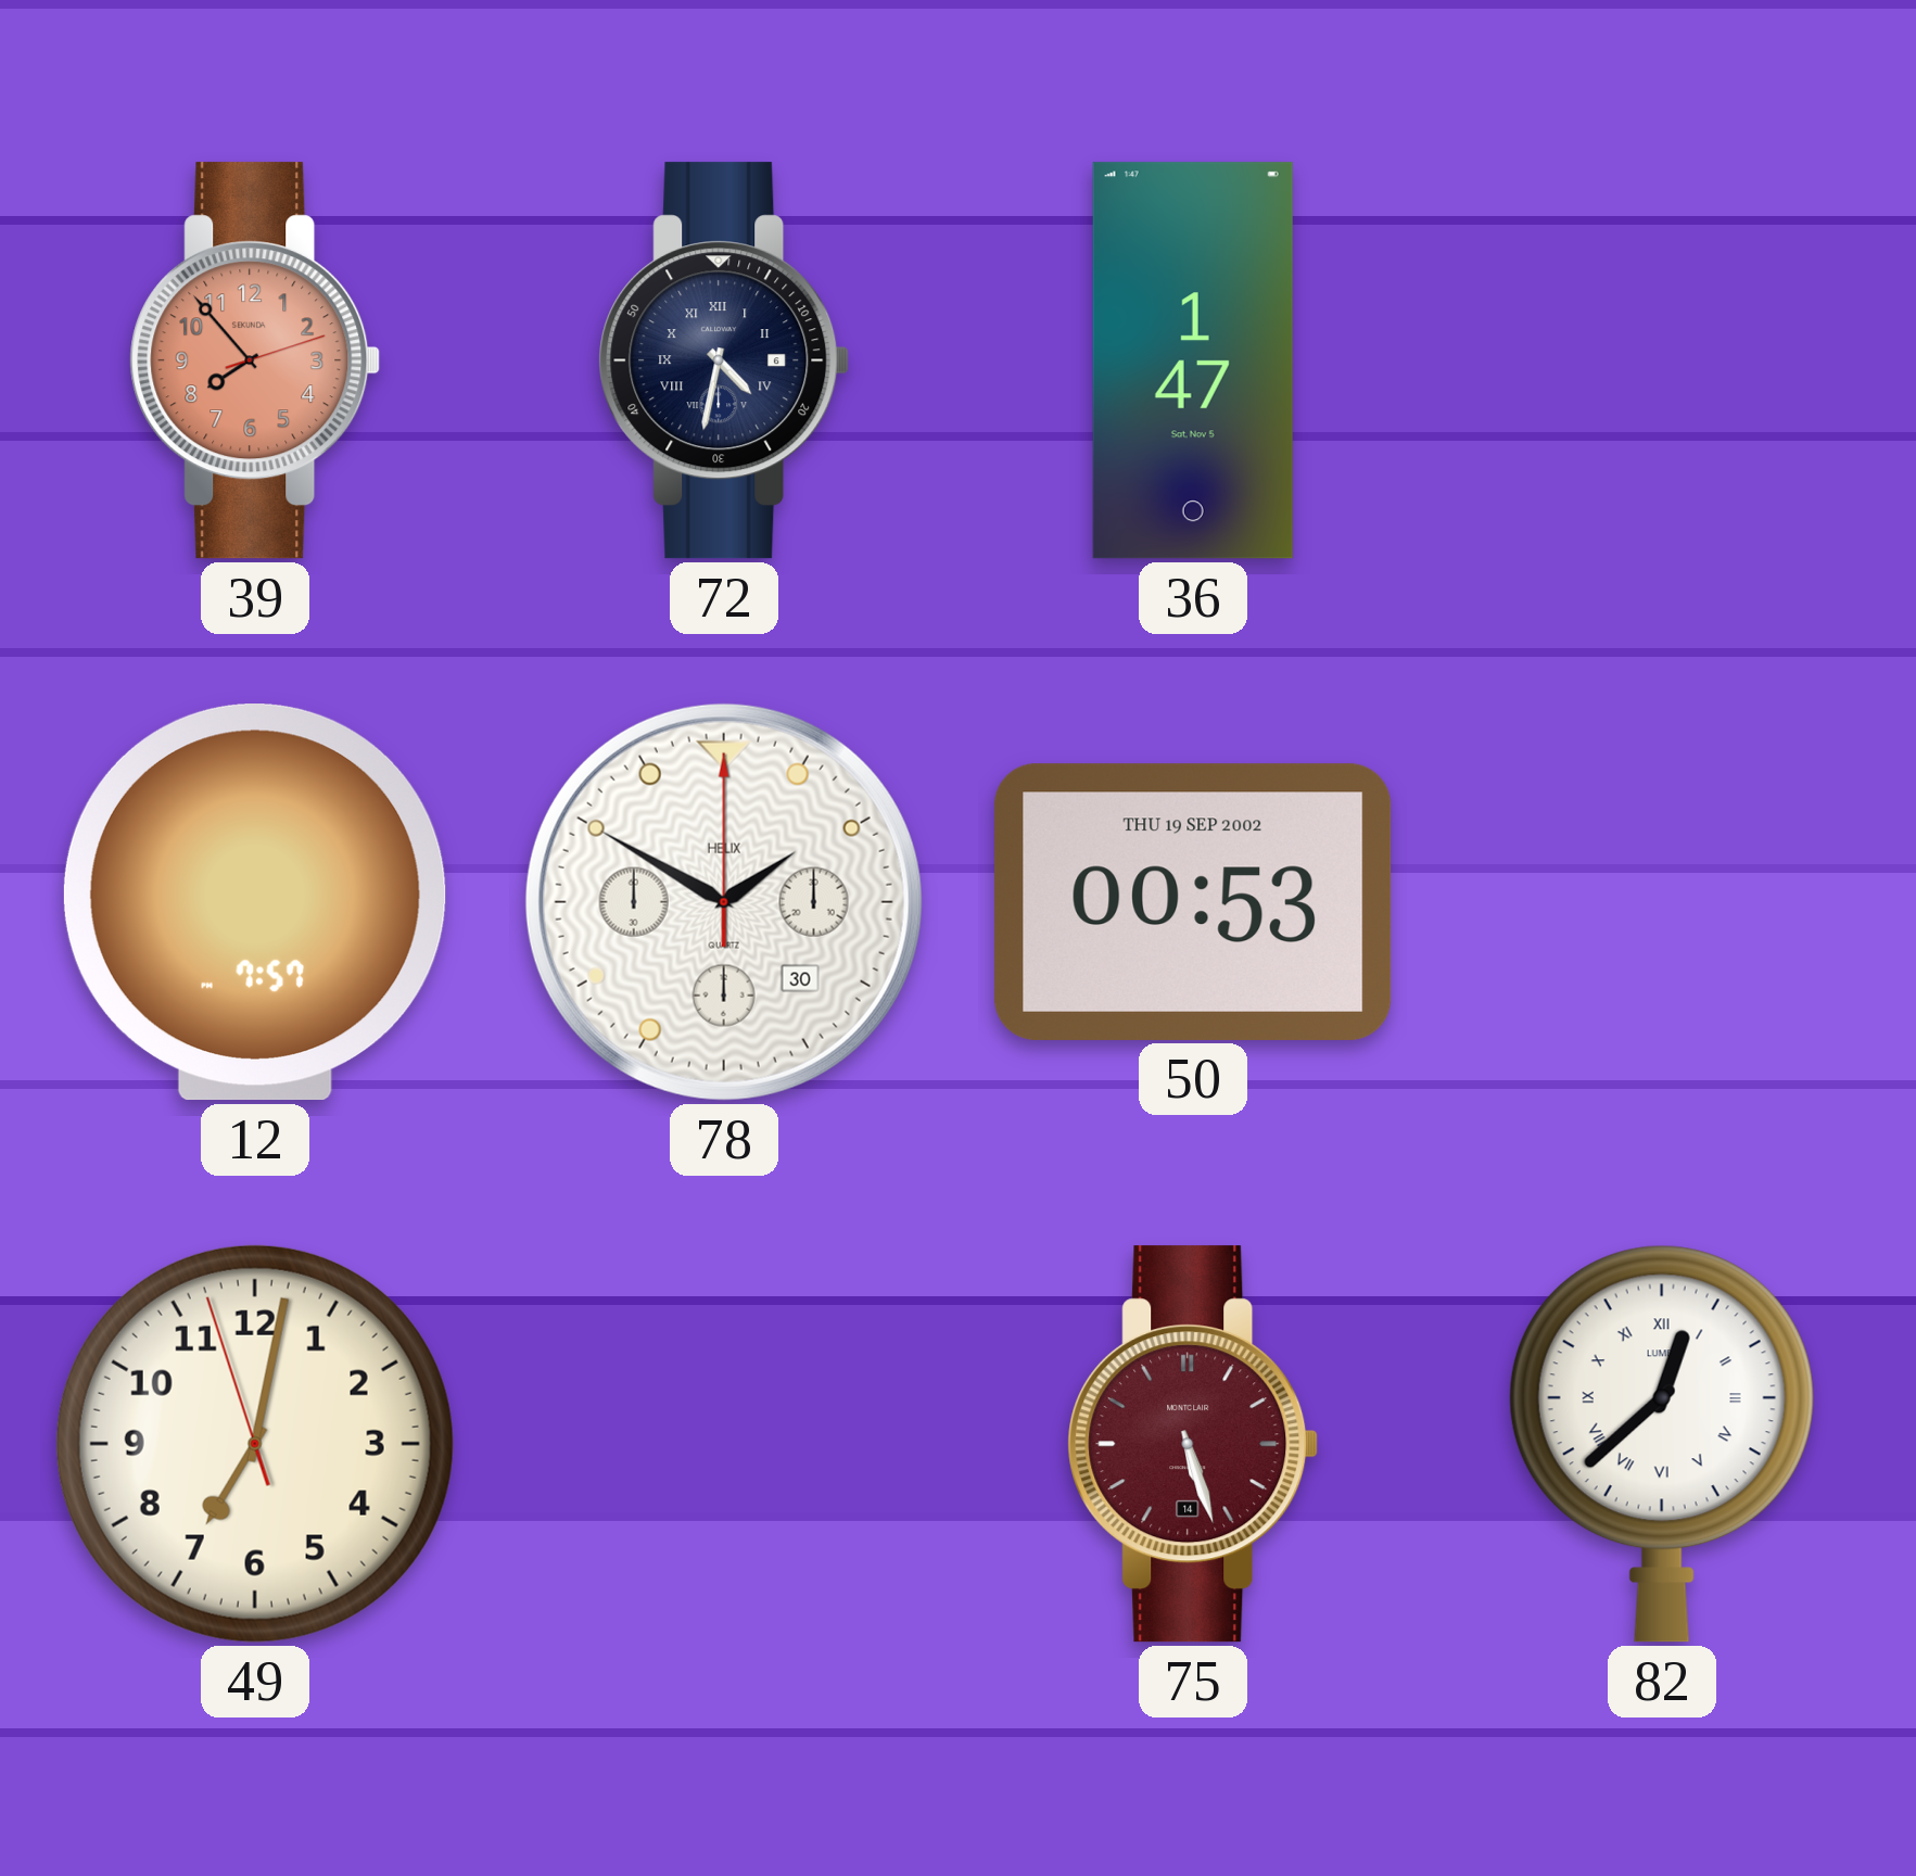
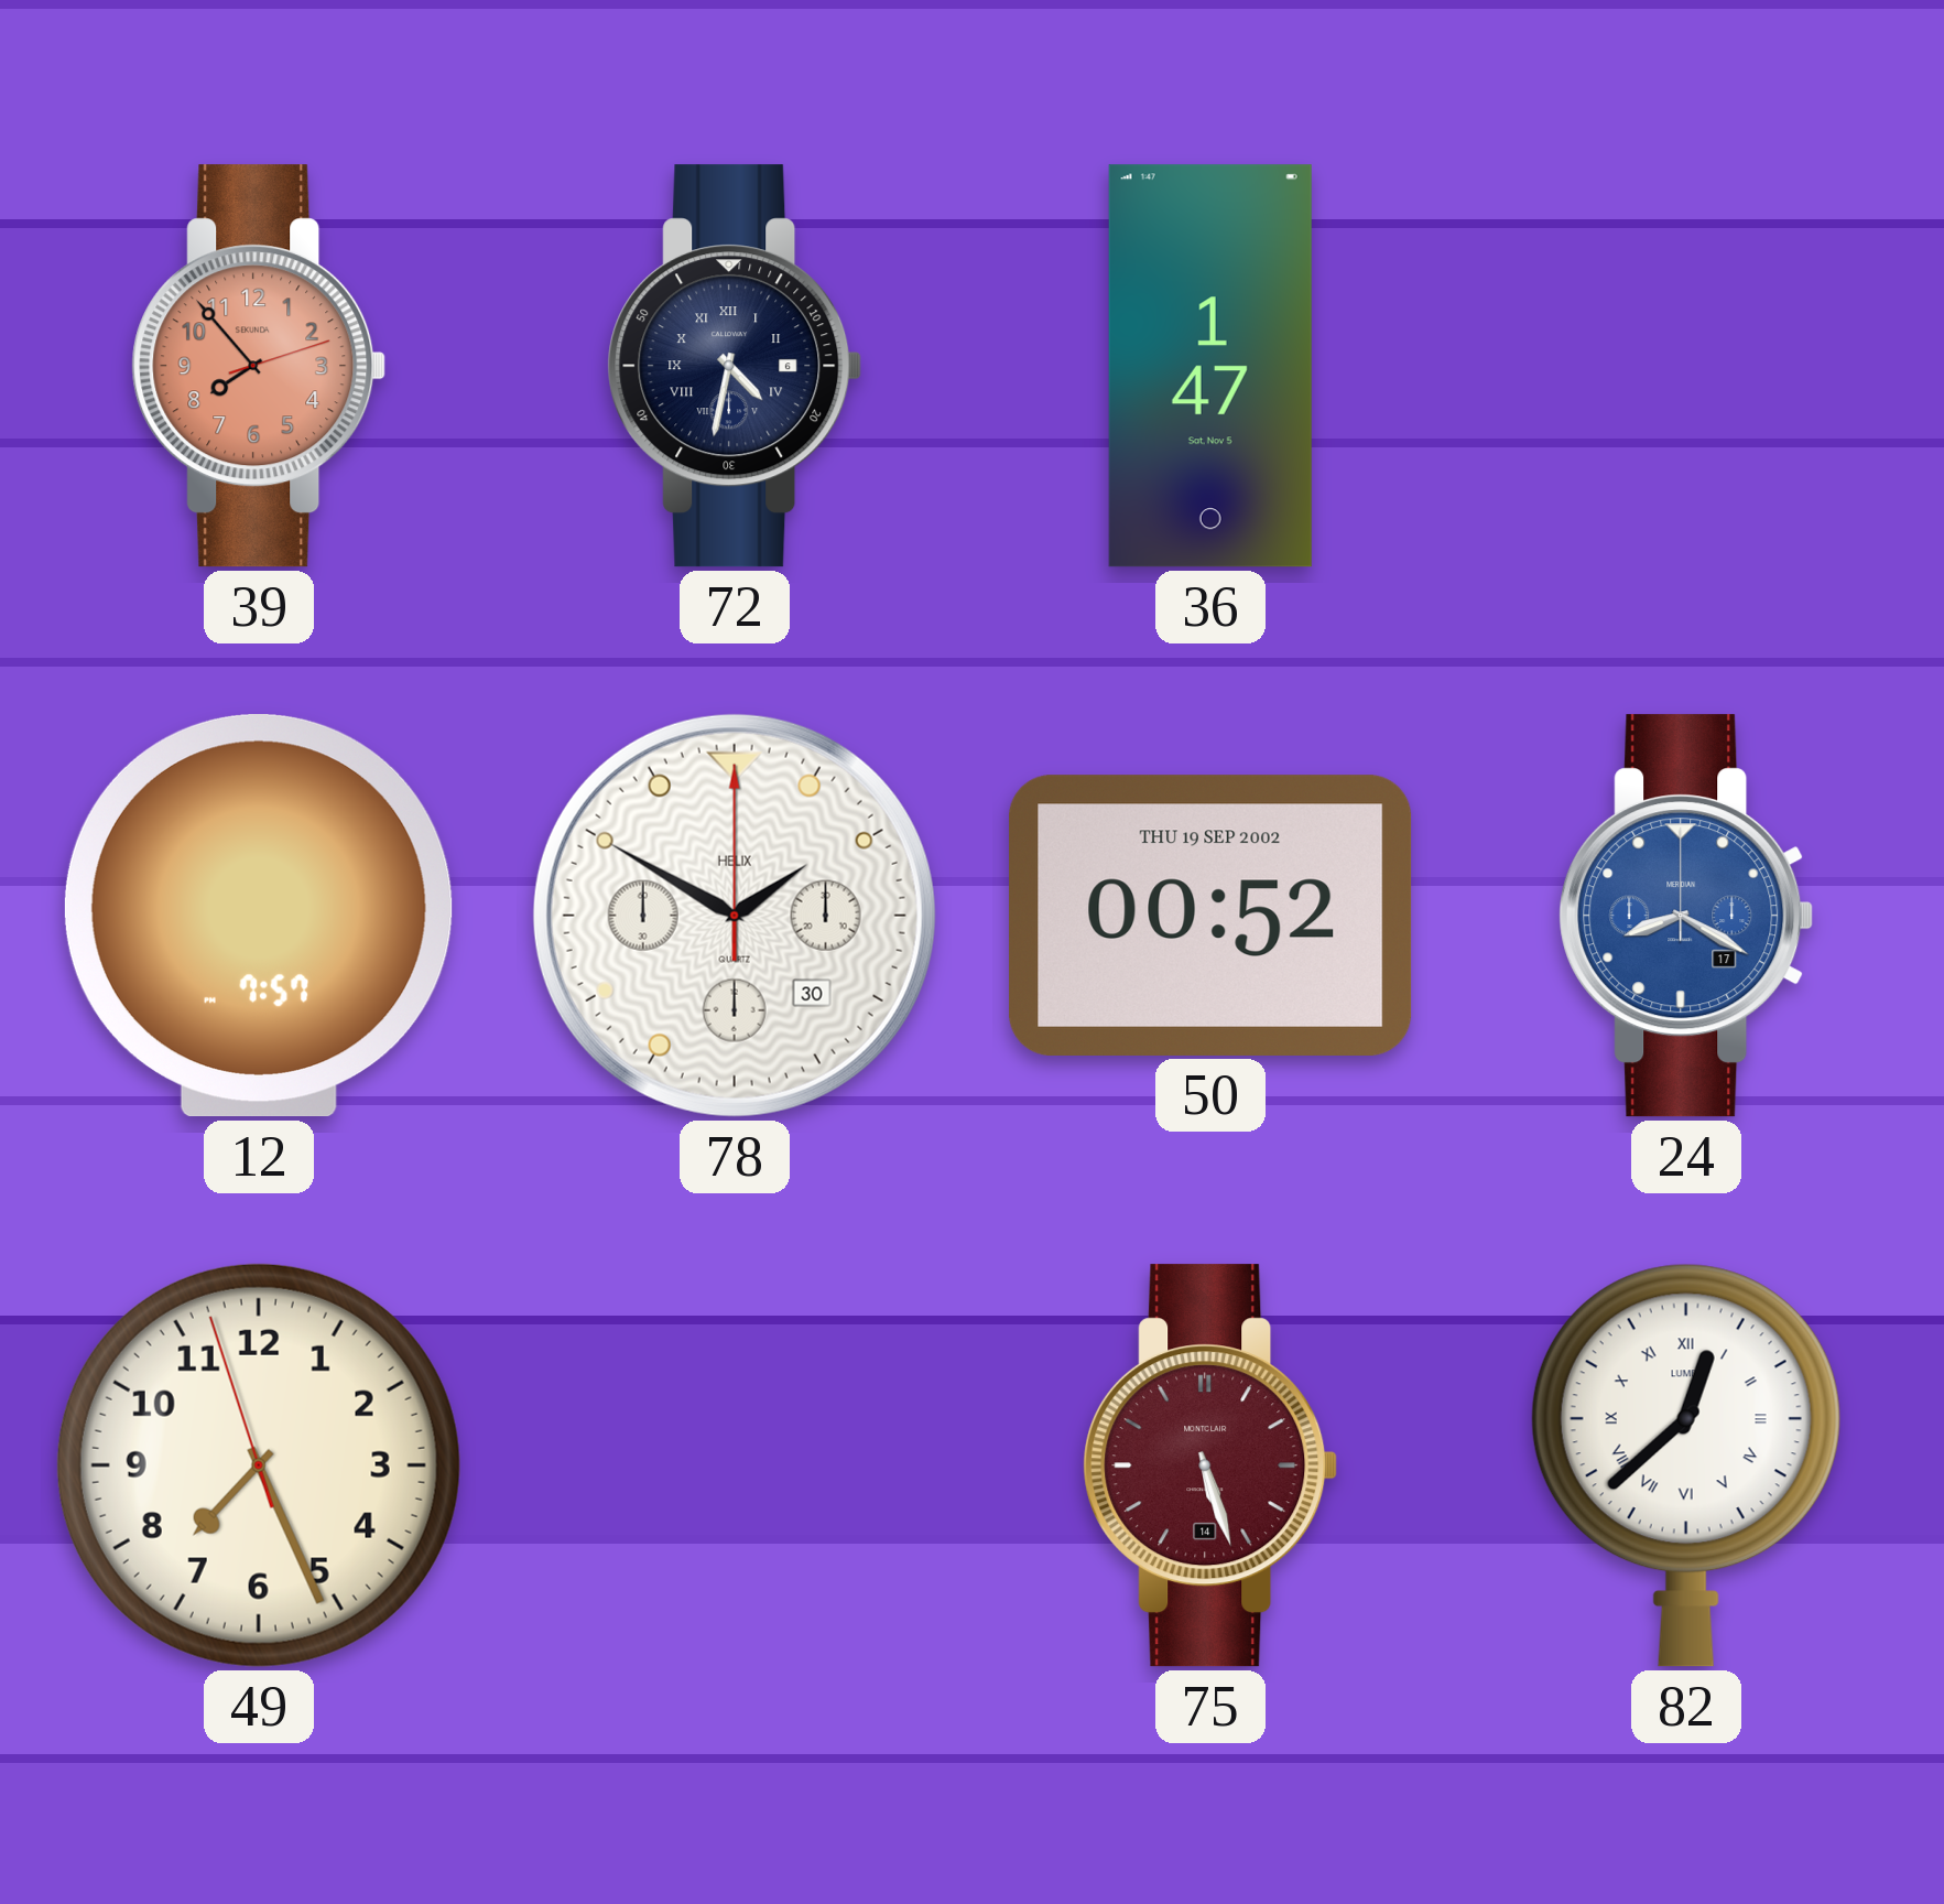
50: 00:53 -> 00:52 (1210, 916)
24: none -> 8:20 (1686, 916)
49: 7:01 -> 7:25 (259, 1465)
